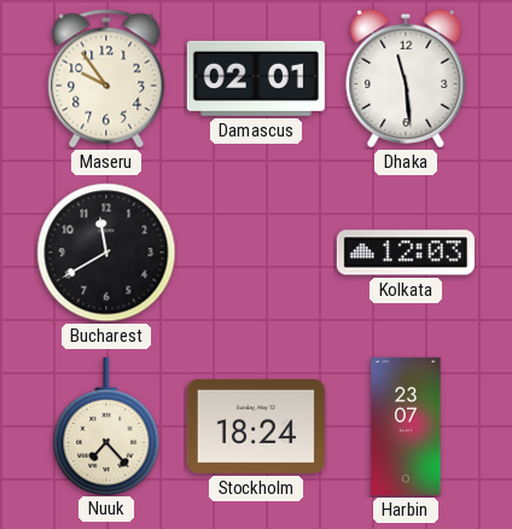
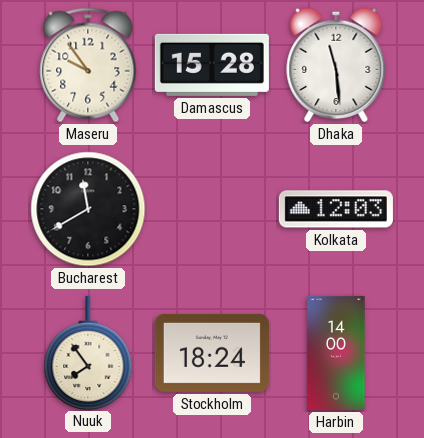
Damascus: 02:01 -> 15:28 (212, 65)
Nuuk: 7:23 -> 7:54 (88, 352)
Harbin: 23:07 -> 14:00 (336, 353)
